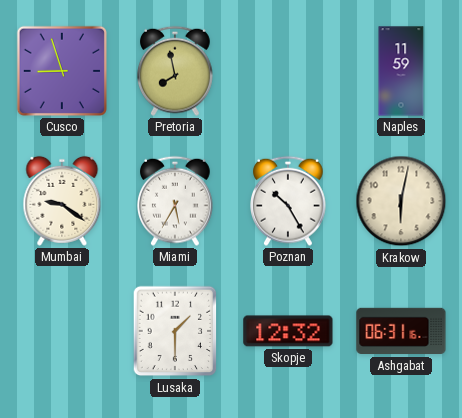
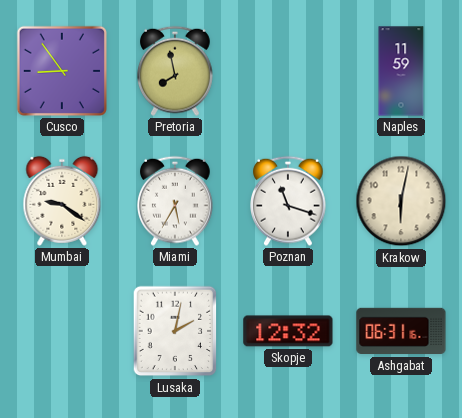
Cusco: 8:57 -> 8:54 (62, 71)
Poznan: 10:25 -> 11:18 (289, 201)
Lusaka: 1:30 -> 2:02 (175, 331)
